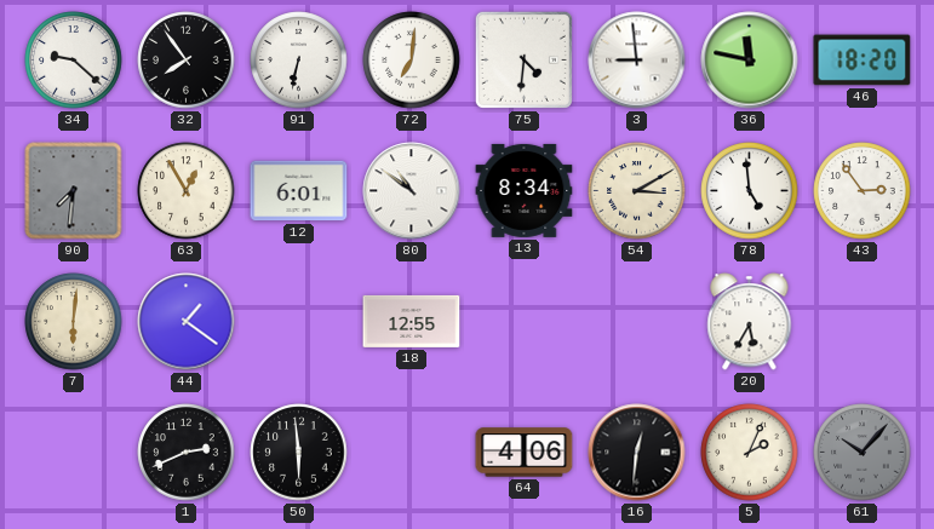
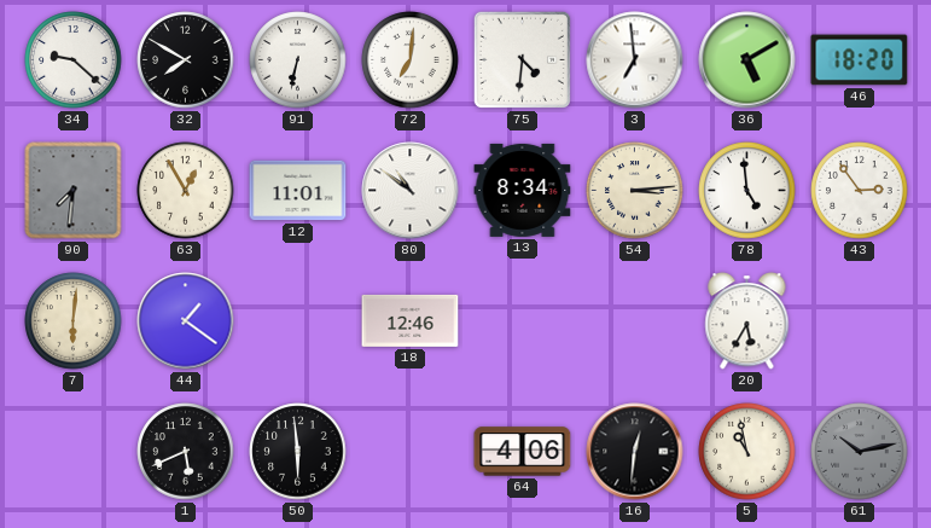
32: 7:54 -> 7:50 (186, 60)
3: 8:59 -> 6:59 (635, 60)
36: 11:47 -> 5:10 (747, 60)
12: 6:01 -> 11:01 (298, 191)
54: 3:10 -> 3:14 (635, 191)
18: 12:55 -> 12:46 (411, 320)
1: 2:41 -> 5:41 (186, 452)
5: 2:04 -> 10:58 (747, 452)
61: 10:07 -> 10:13 (860, 452)
